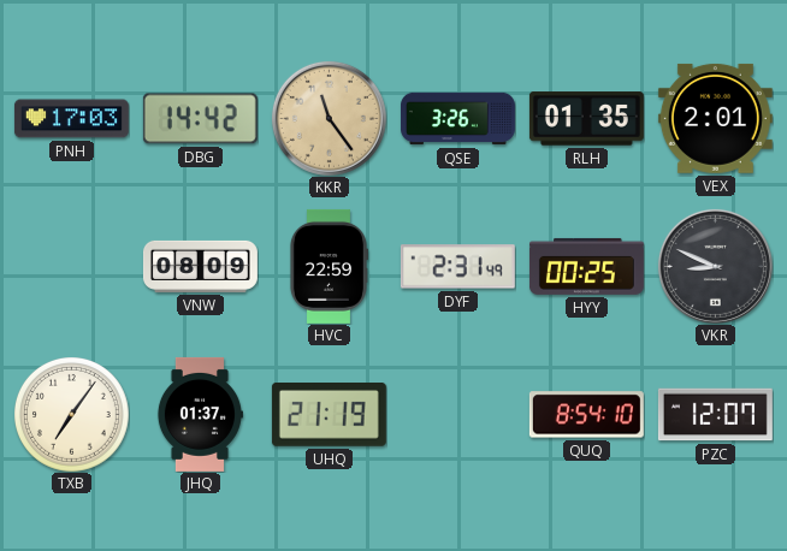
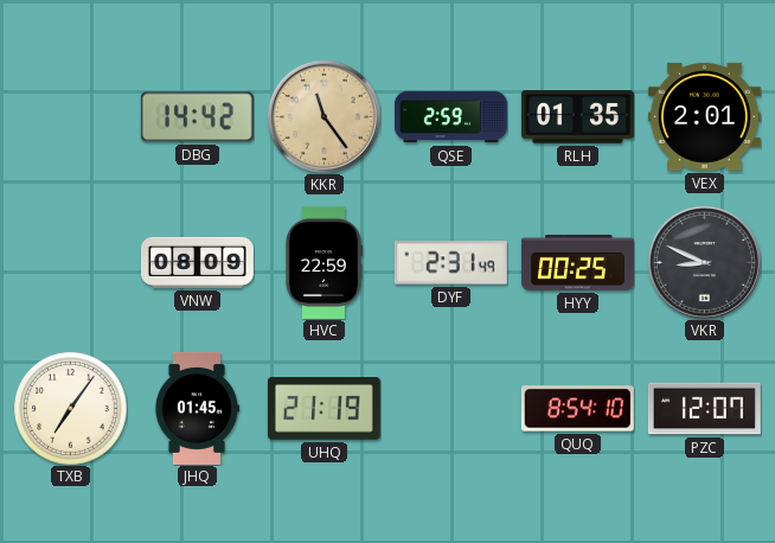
PNH: 17:03 -> none (71, 119)
QSE: 3:26 -> 2:59 (450, 117)
JHQ: 01:37 -> 01:45 (197, 408)
